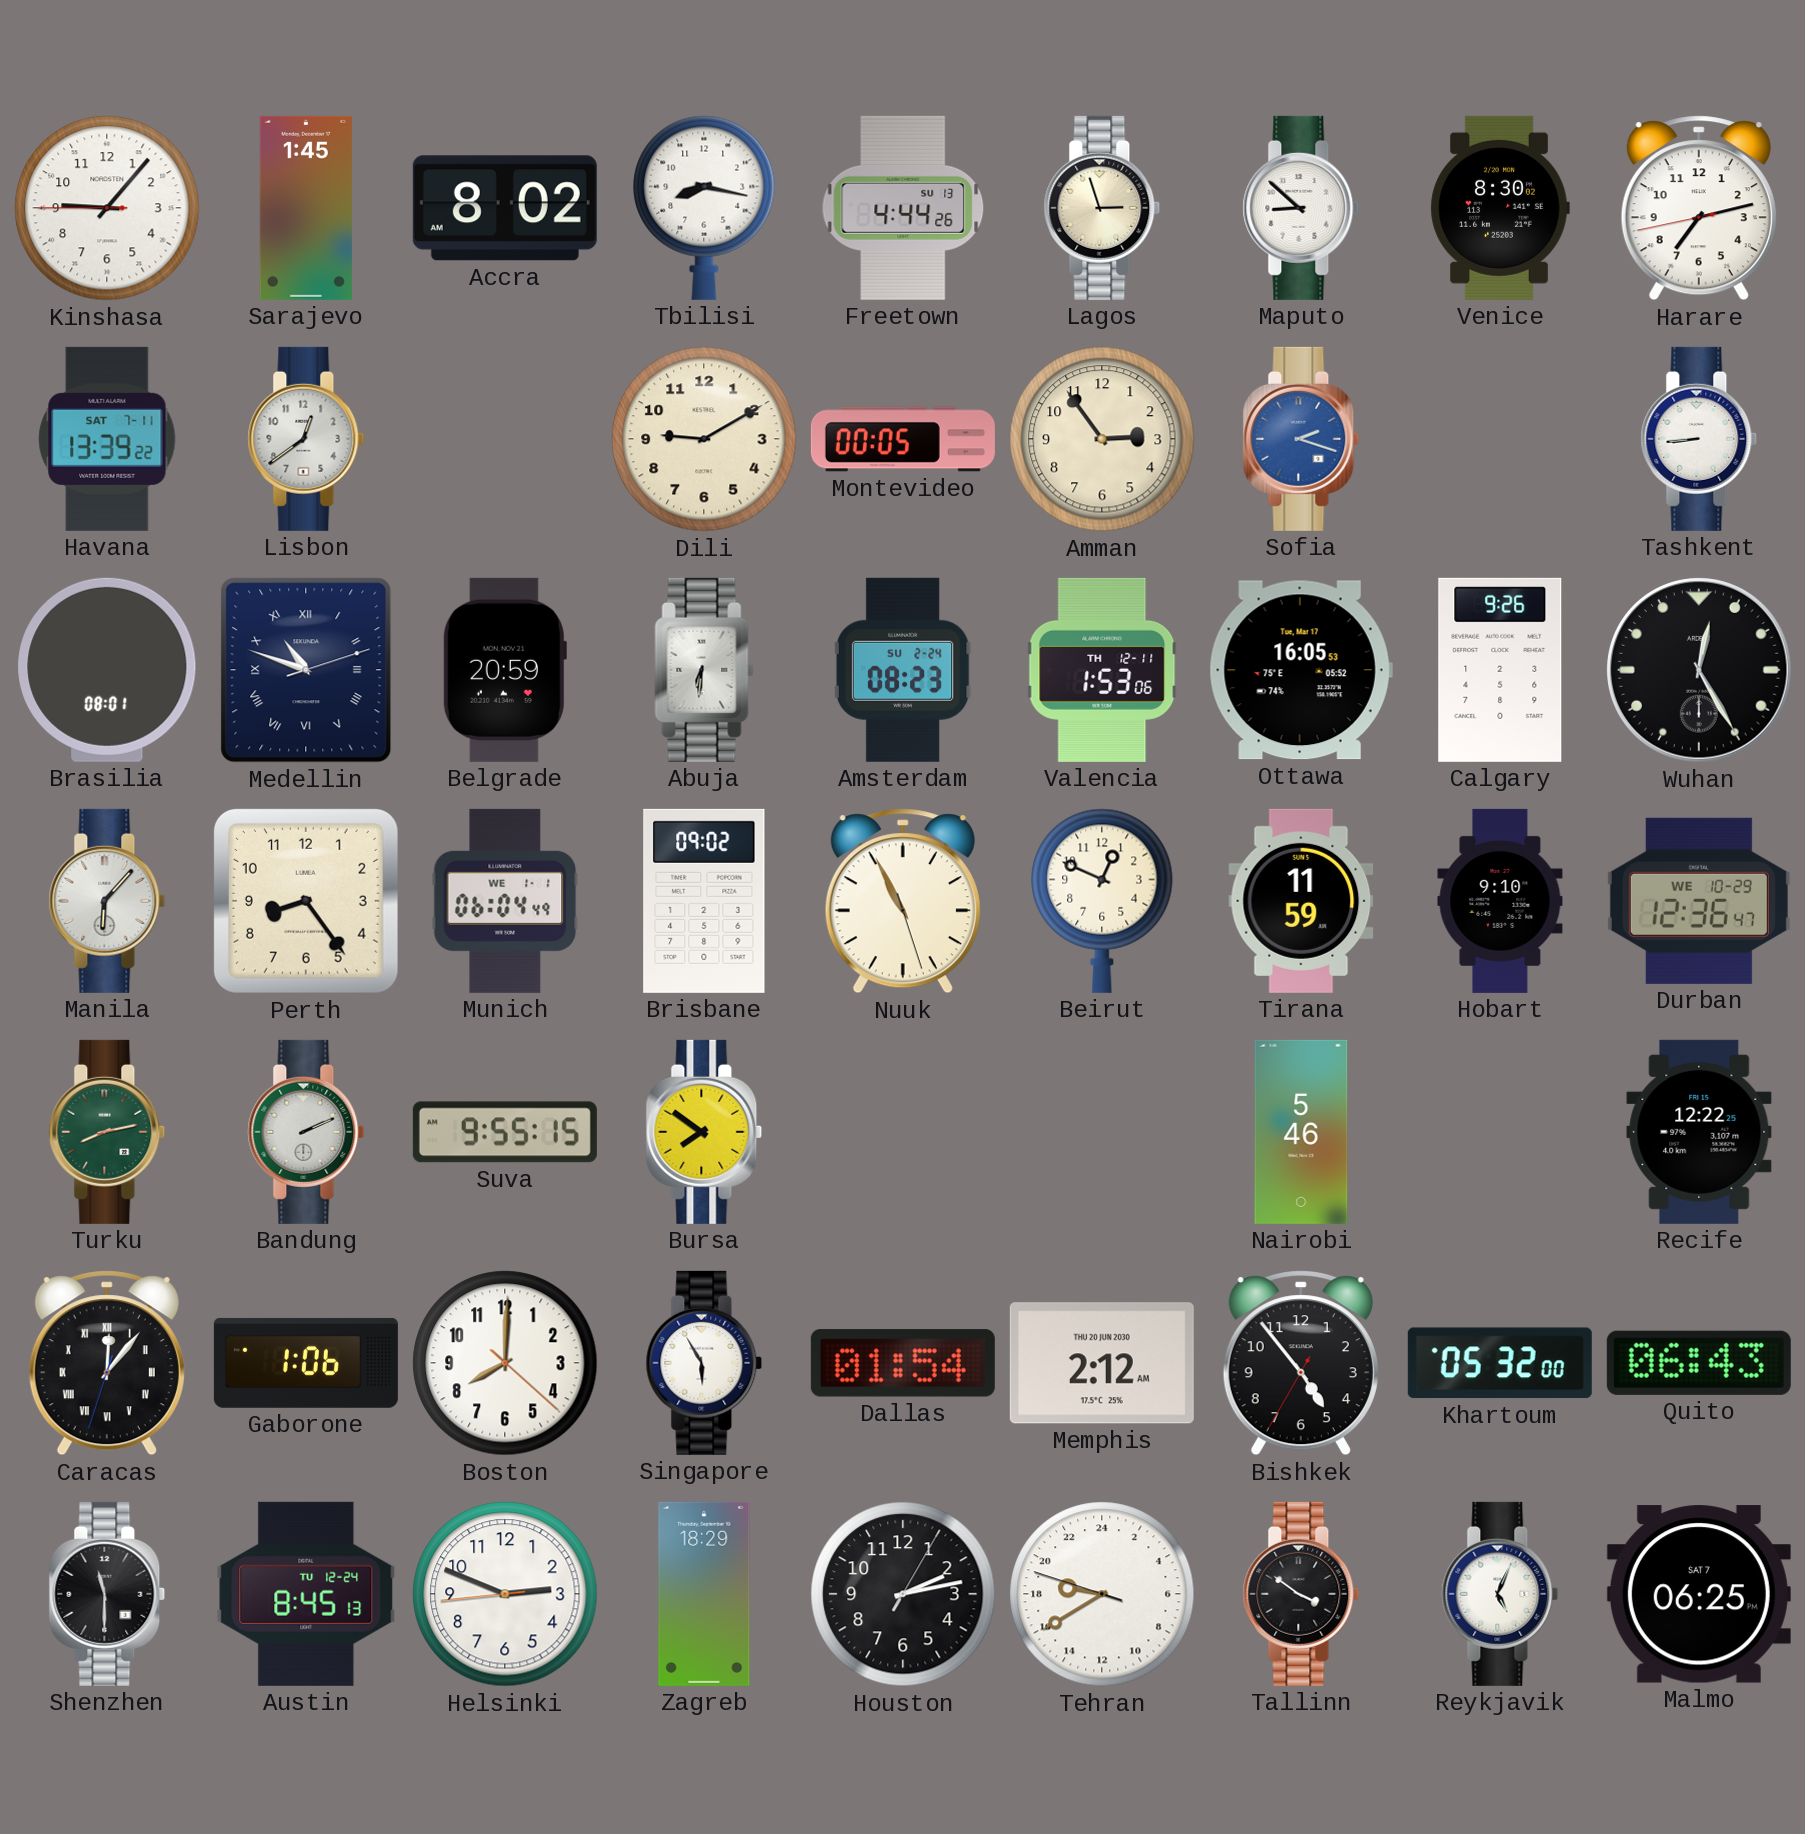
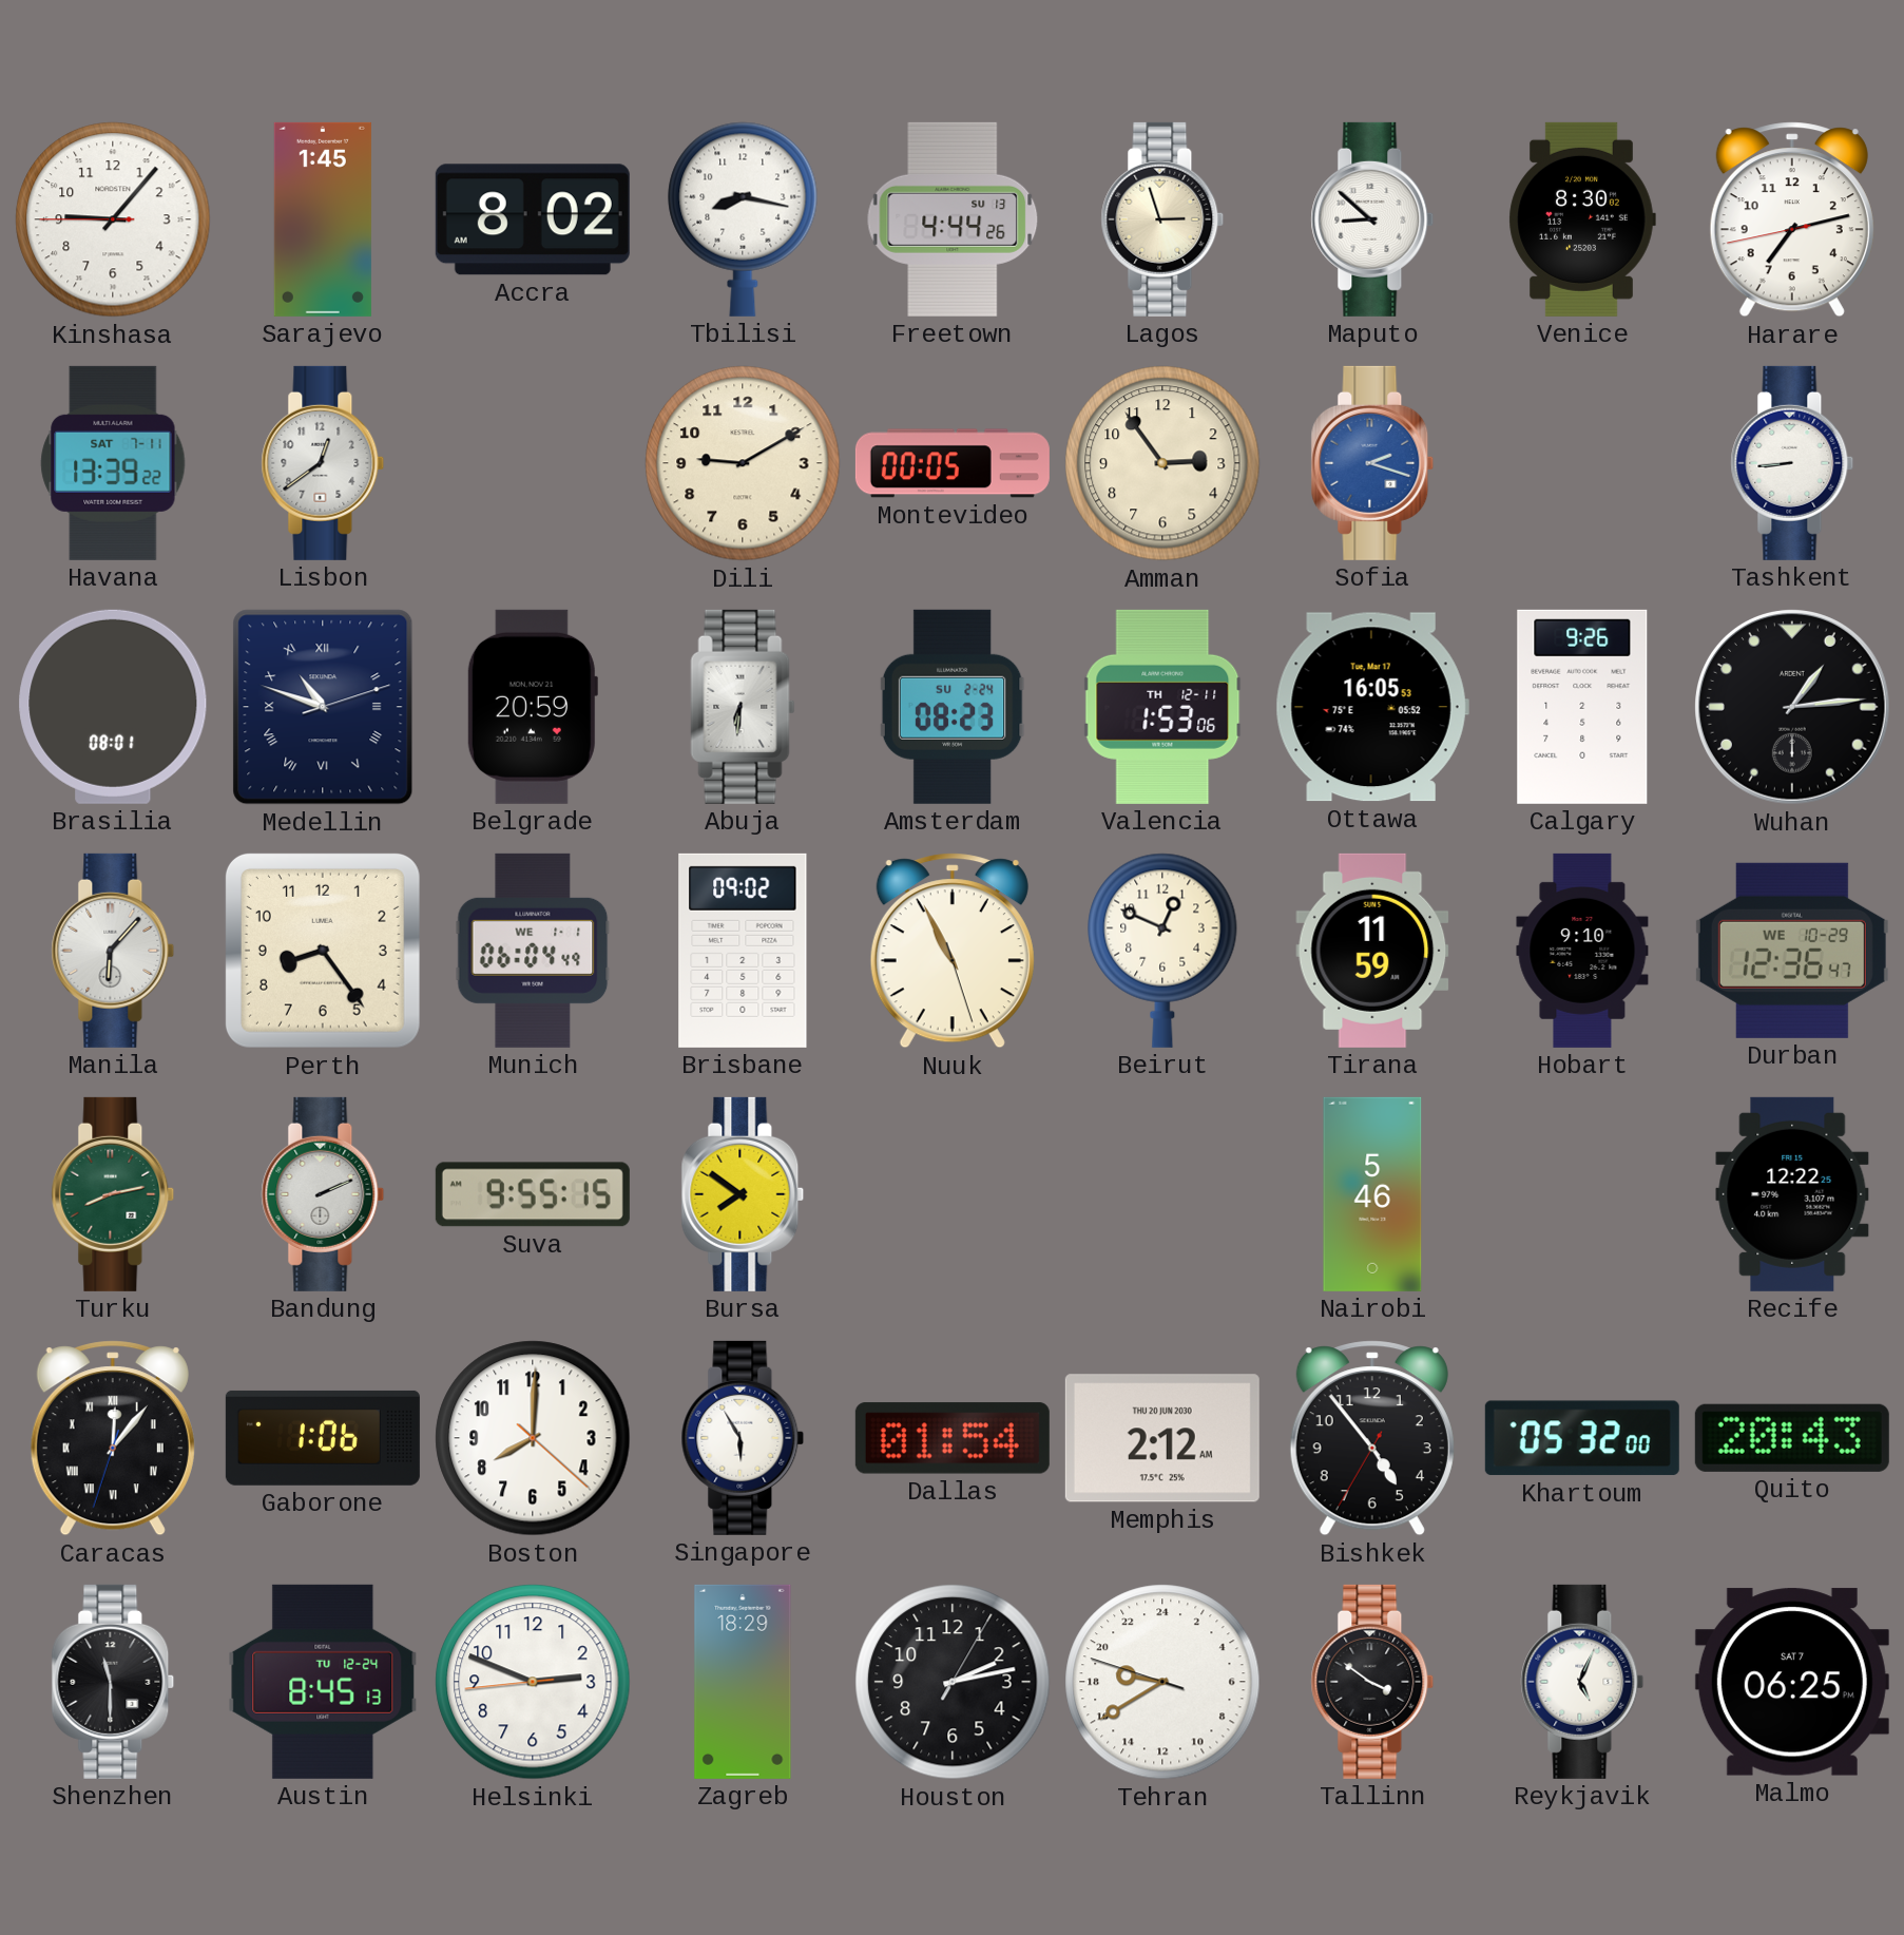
Wuhan: 12:25 -> 1:14 (1793, 708)
Quito: 06:43 -> 20:43 (1792, 1438)
